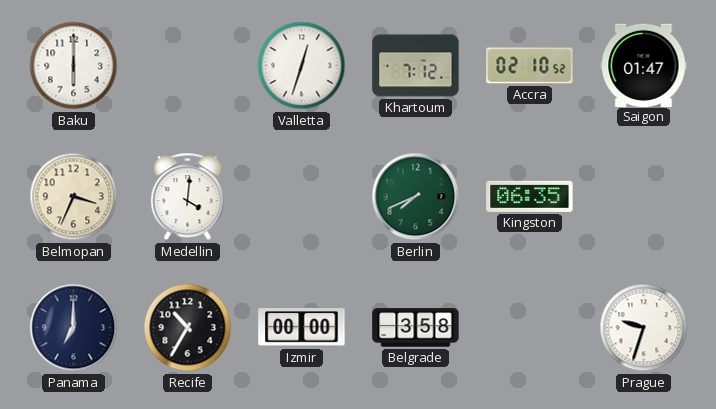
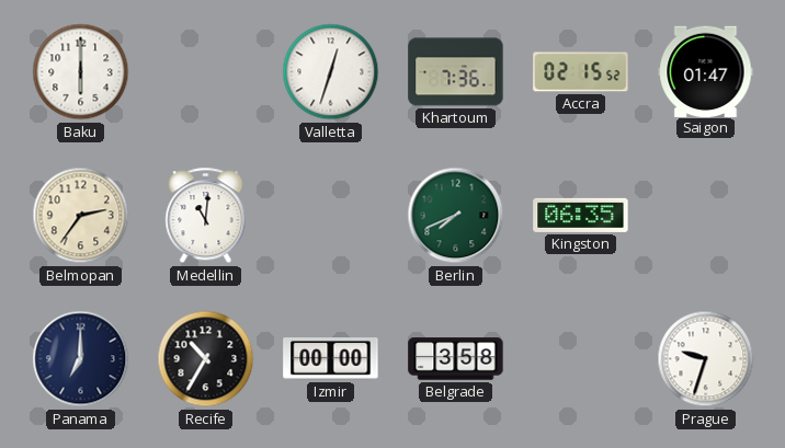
Khartoum: 7:12 -> 7:36 (456, 72)
Accra: 02:10 -> 02:15 (581, 72)
Belmopan: 3:34 -> 2:36 (81, 216)
Medellin: 4:01 -> 11:01 (206, 216)
